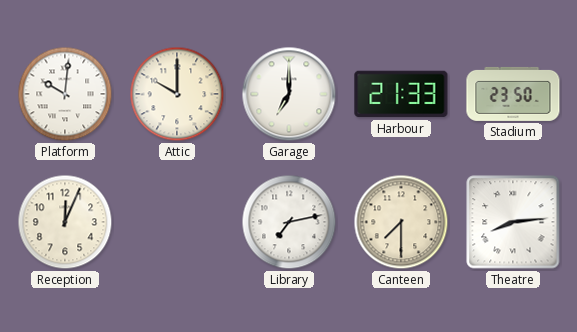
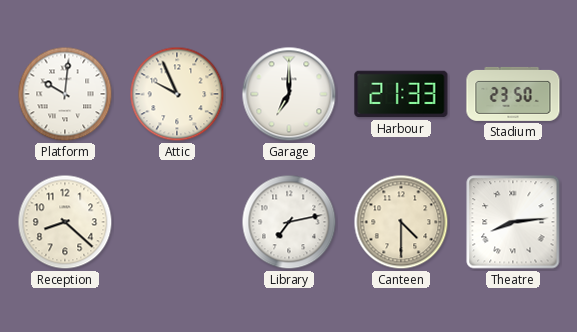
Attic: 10:00 -> 9:56 (177, 94)
Reception: 12:04 -> 8:22 (65, 222)
Canteen: 7:30 -> 4:30 (401, 222)
